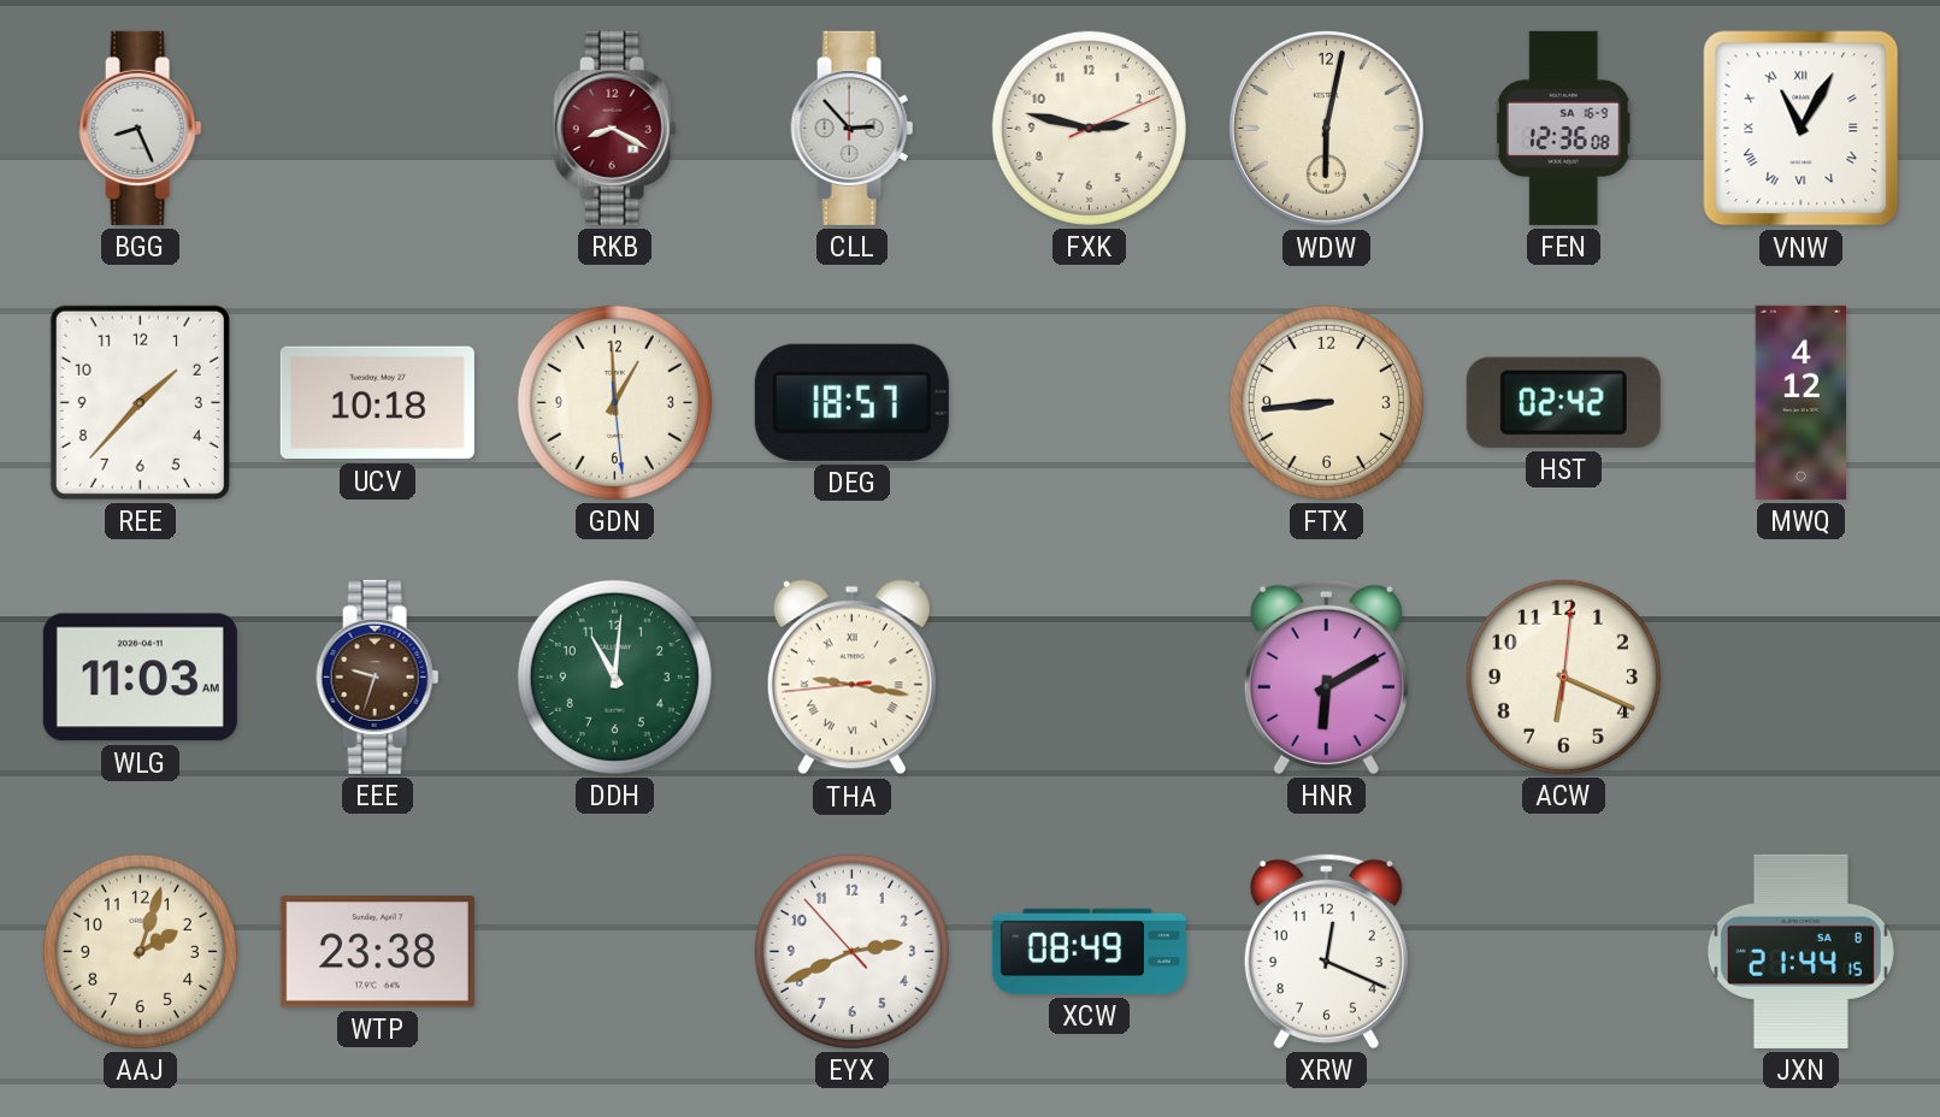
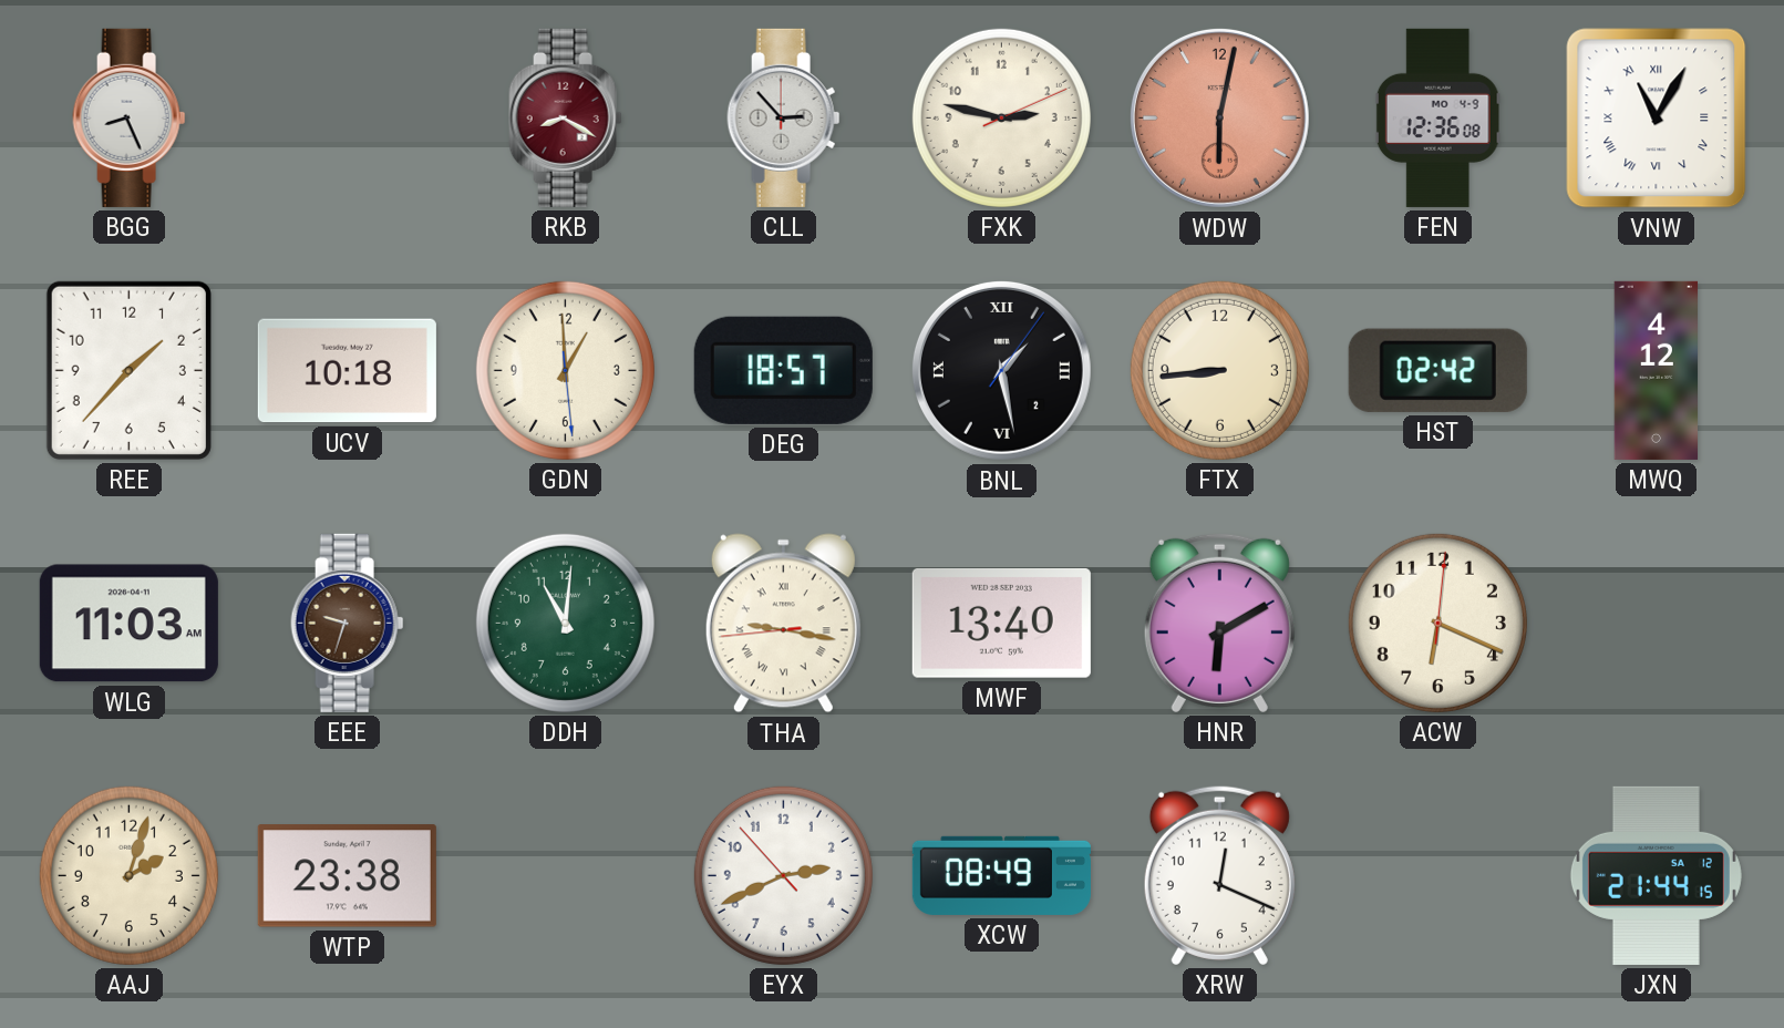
WDW dial: cream -> salmon (1219, 117)
FEN date: SA 16-9 -> MO 4-9 (1437, 117)
BNL: none -> 1:28 (1001, 370)
MWF: none -> 13:40 (1001, 623)
JXN date: SA 8 -> SA 12 (1656, 875)
